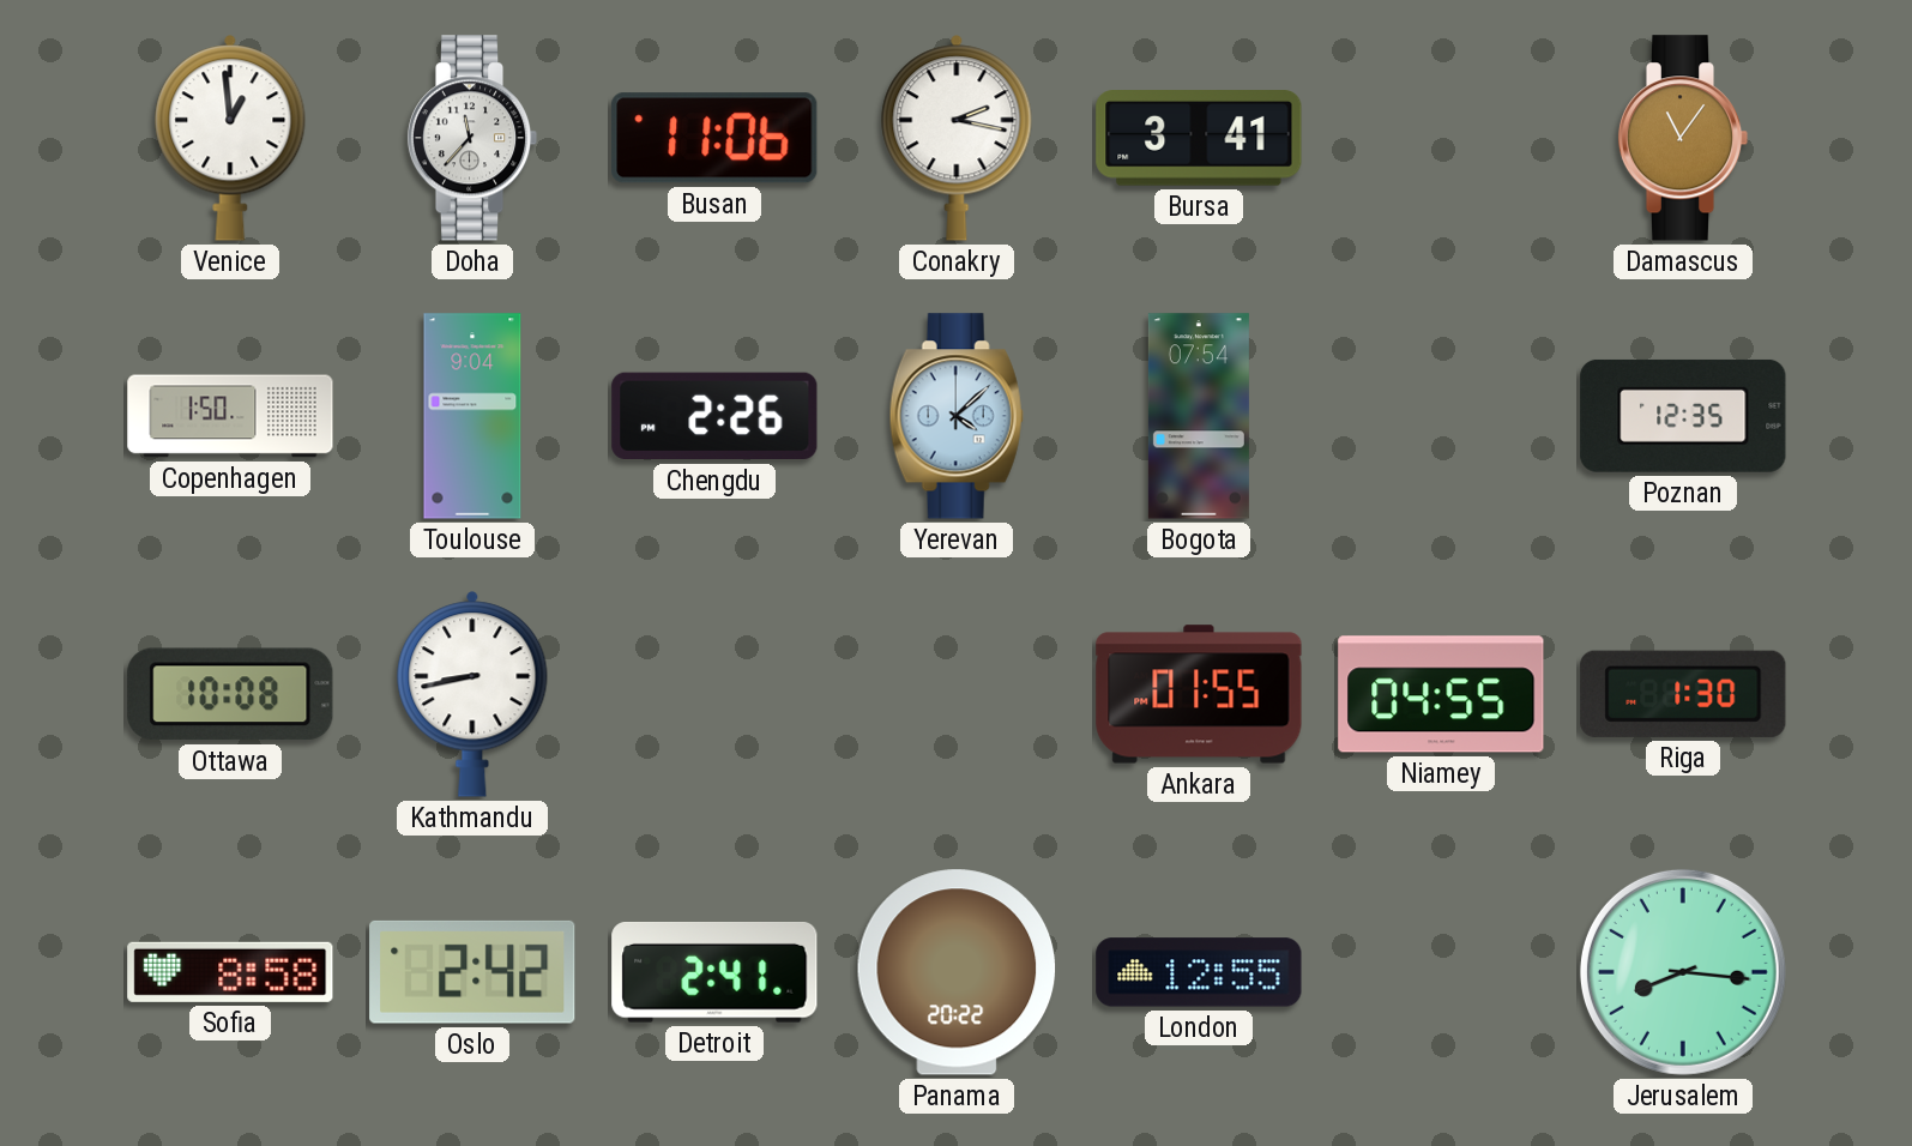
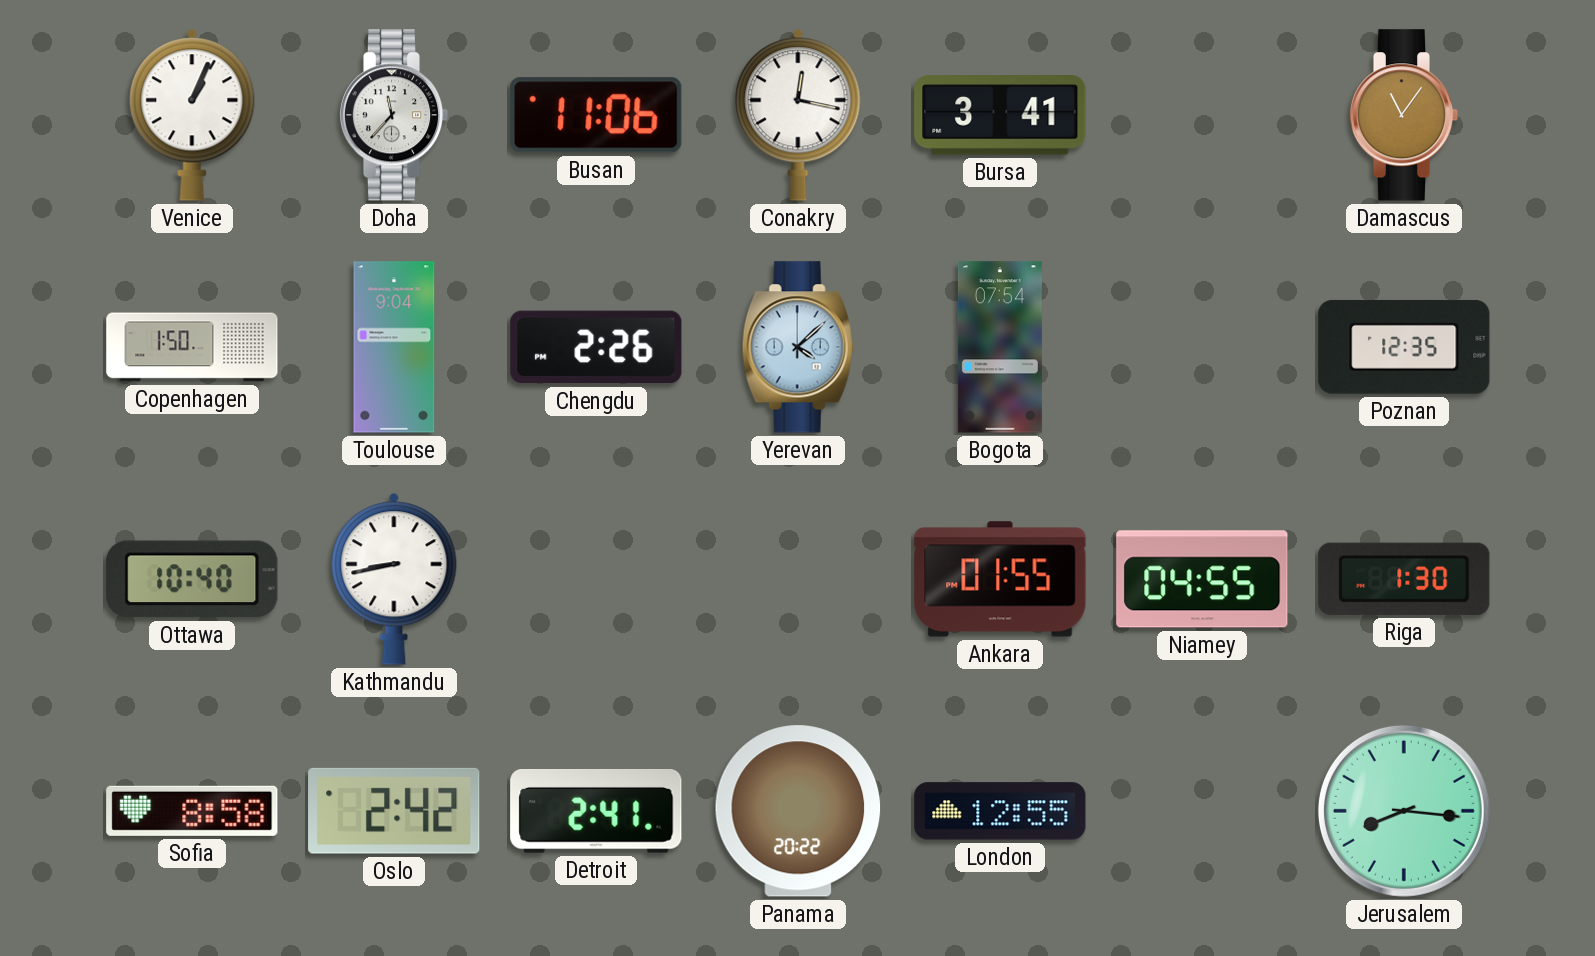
Venice: 12:59 -> 1:04 (192, 115)
Conakry: 2:17 -> 12:17 (798, 115)
Ottawa: 10:08 -> 10:40 (192, 579)
